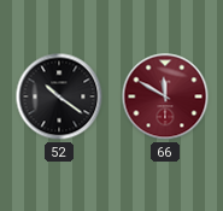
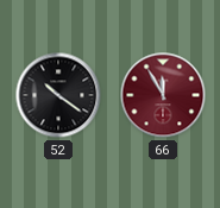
66: 11:50 -> 11:55 (163, 95)
